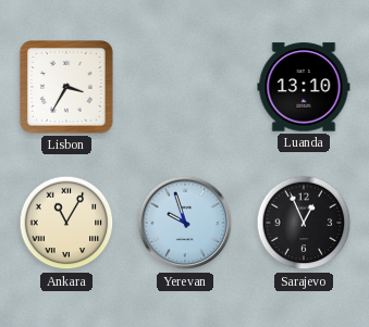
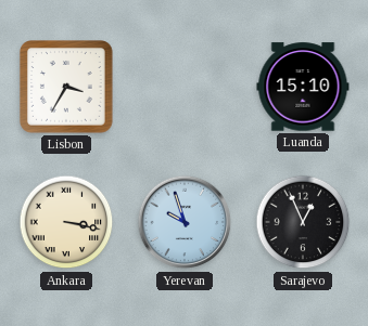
Luanda: 13:10 -> 15:10 (303, 87)
Ankara: 11:05 -> 3:17 (66, 222)
